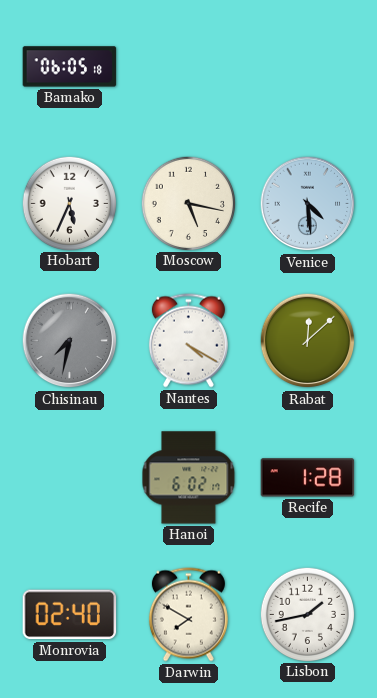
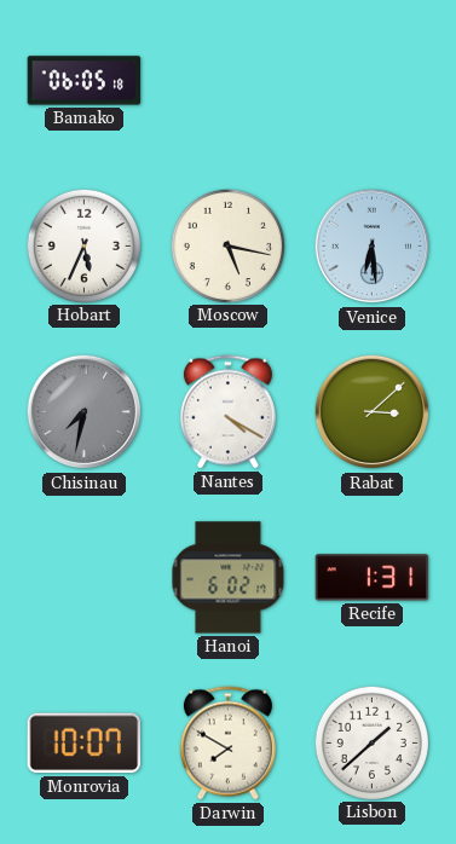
Venice: 4:29 -> 6:29 (373, 247)
Rabat: 12:08 -> 3:08 (373, 412)
Recife: 1:28 -> 1:31 (373, 578)
Monrovia: 02:40 -> 10:07 (85, 744)
Lisbon: 1:43 -> 1:38 (371, 742)
